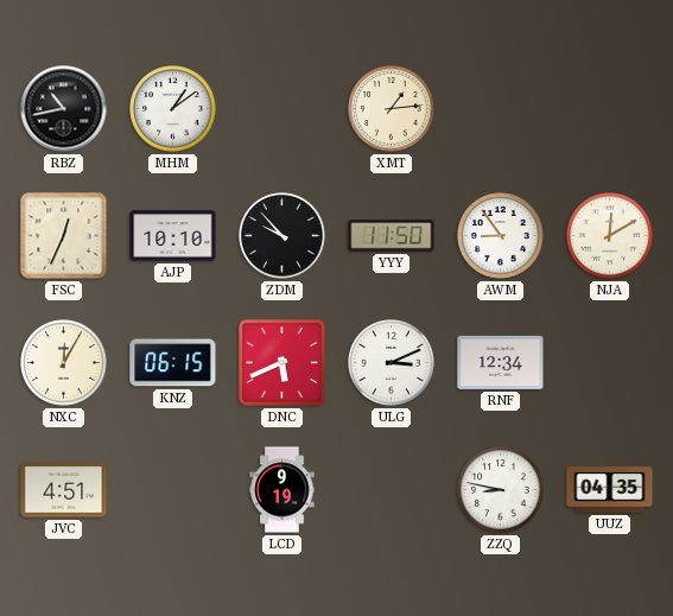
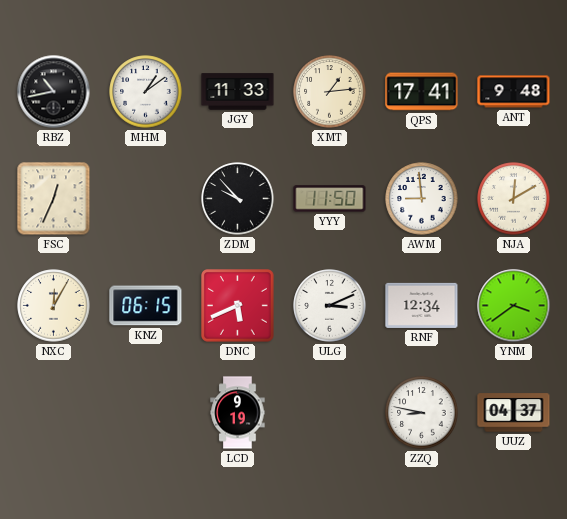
JGY: none -> 11:33 (238, 92)
QPS: none -> 17:41 (422, 92)
ANT: none -> 9:48 (514, 92)
AJP: 10:10 -> none (173, 236)
AWM: 8:54 -> 8:59 (422, 199)
YNM: none -> 3:39 (514, 306)
JVC: 4:51 -> none (64, 490)
UUZ: 04:35 -> 04:37 (514, 413)
